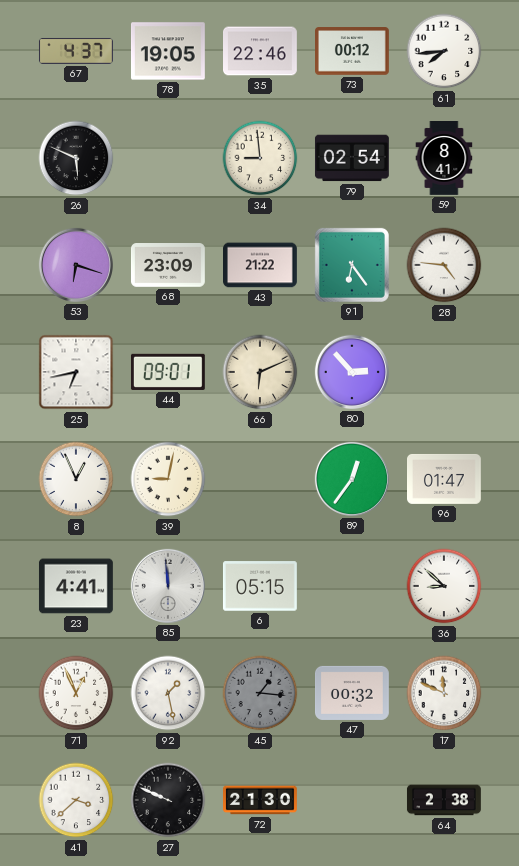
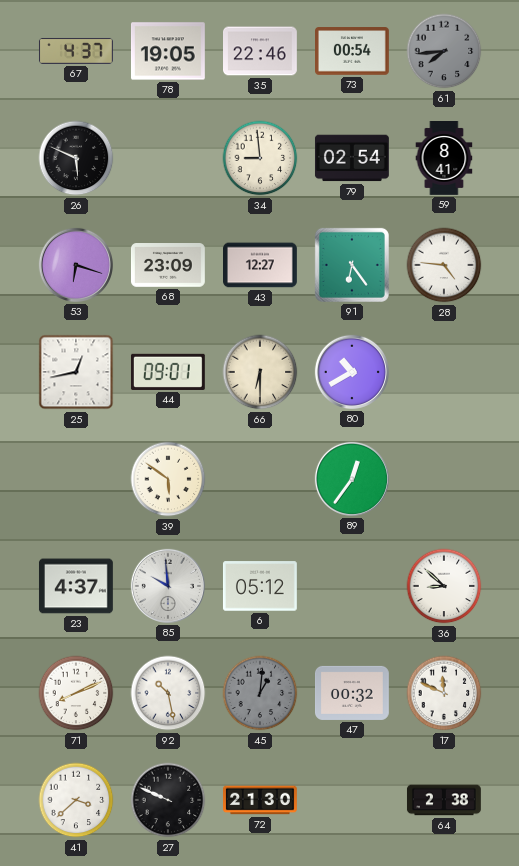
73: 00:12 -> 00:54 (353, 51)
61 dial: white -> grey (444, 51)
43: 21:22 -> 12:27 (261, 265)
25: 6:43 -> 12:43 (76, 372)
66: 6:11 -> 6:30 (260, 372)
80: 2:53 -> 10:40 (352, 372)
8: 12:56 -> none (76, 479)
39: 9:02 -> 5:51 (168, 479)
96: 01:47 -> none (445, 479)
23: 4:41 -> 4:37 (76, 586)
85: 11:59 -> 9:59 (168, 586)
6: 05:15 -> 05:12 (260, 586)
71: 12:56 -> 8:11 (76, 693)
92: 1:28 -> 10:28 (168, 693)
45: 1:16 -> 1:01 (260, 693)
